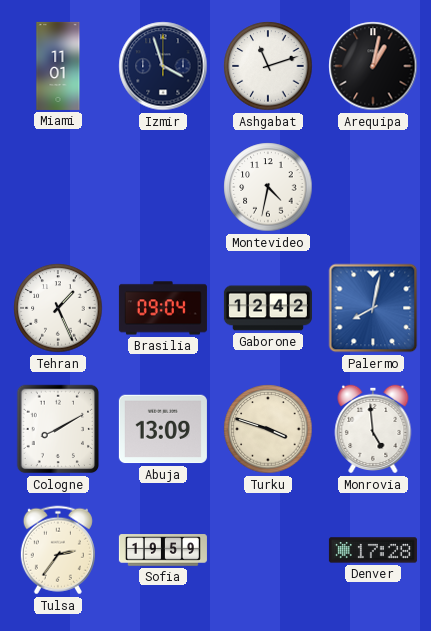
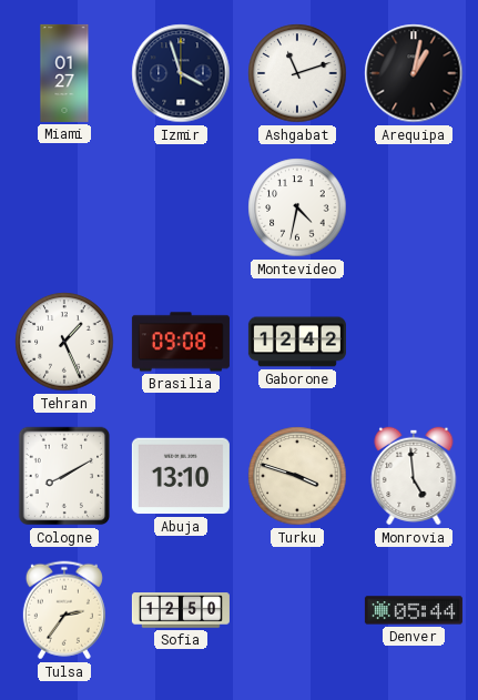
Miami: 11:01 -> 01:27 (64, 73)
Brasilia: 09:04 -> 09:08 (181, 342)
Palermo: 8:02 -> none (373, 308)
Abuja: 13:09 -> 13:10 (181, 476)
Sofia: 19:59 -> 12:50 (181, 610)
Denver: 17:28 -> 05:44 (414, 610)
